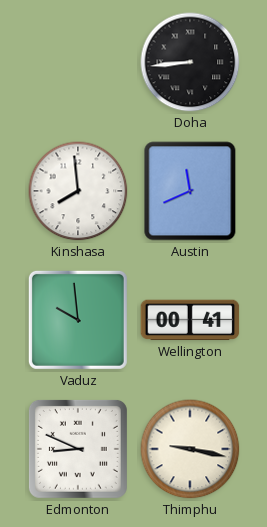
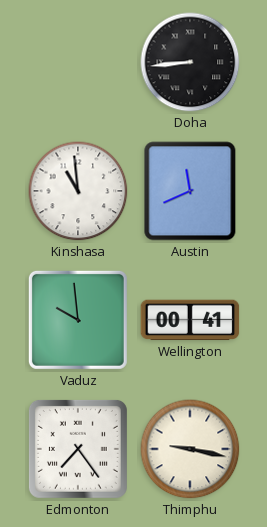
Kinshasa: 7:59 -> 10:59 (78, 191)
Edmonton: 8:49 -> 7:24 (78, 449)
